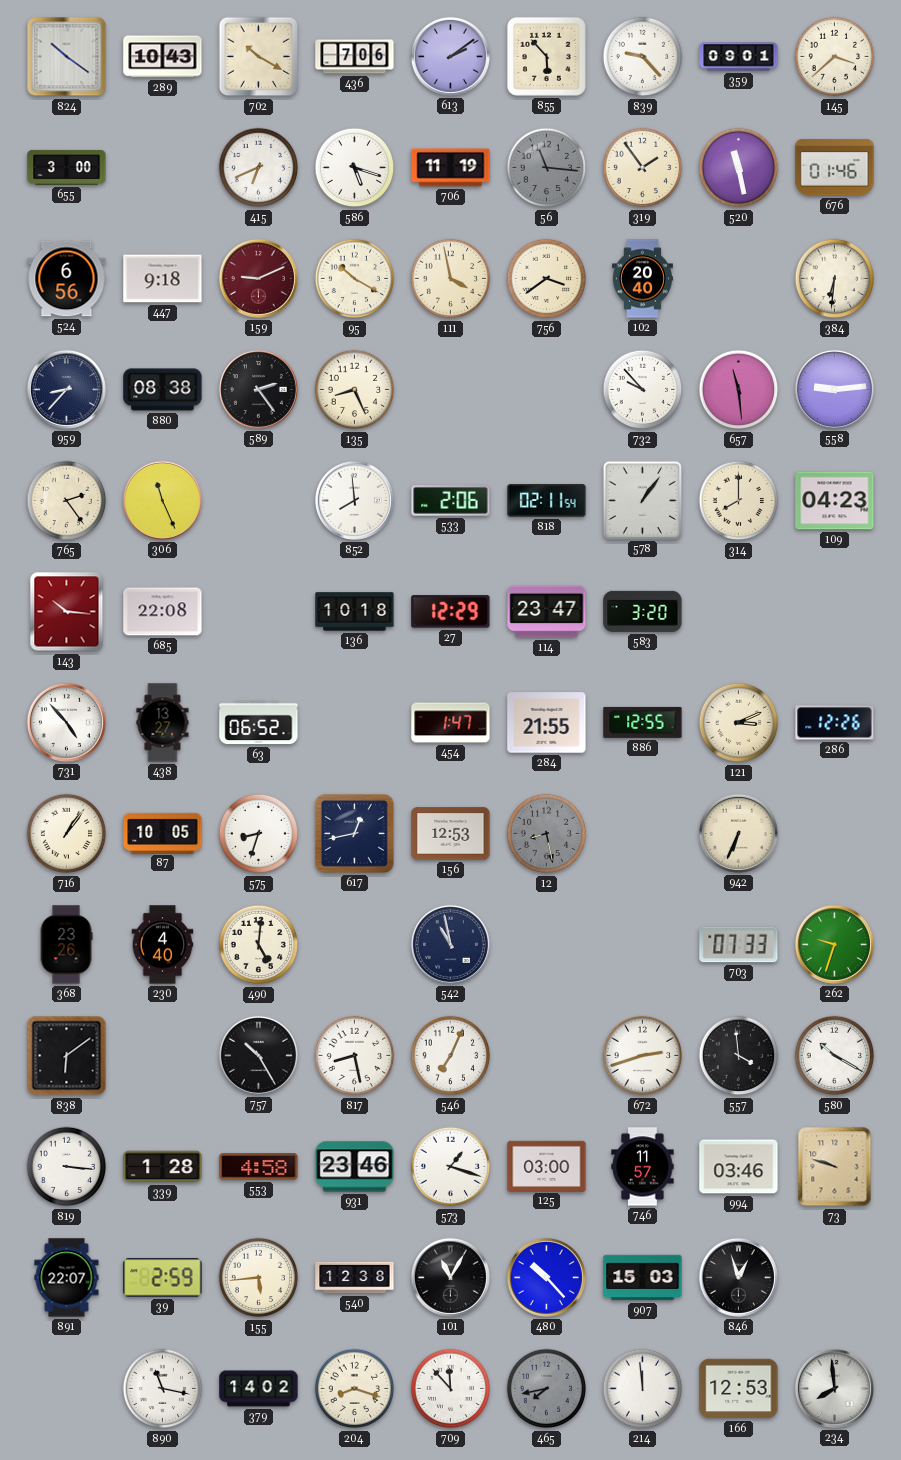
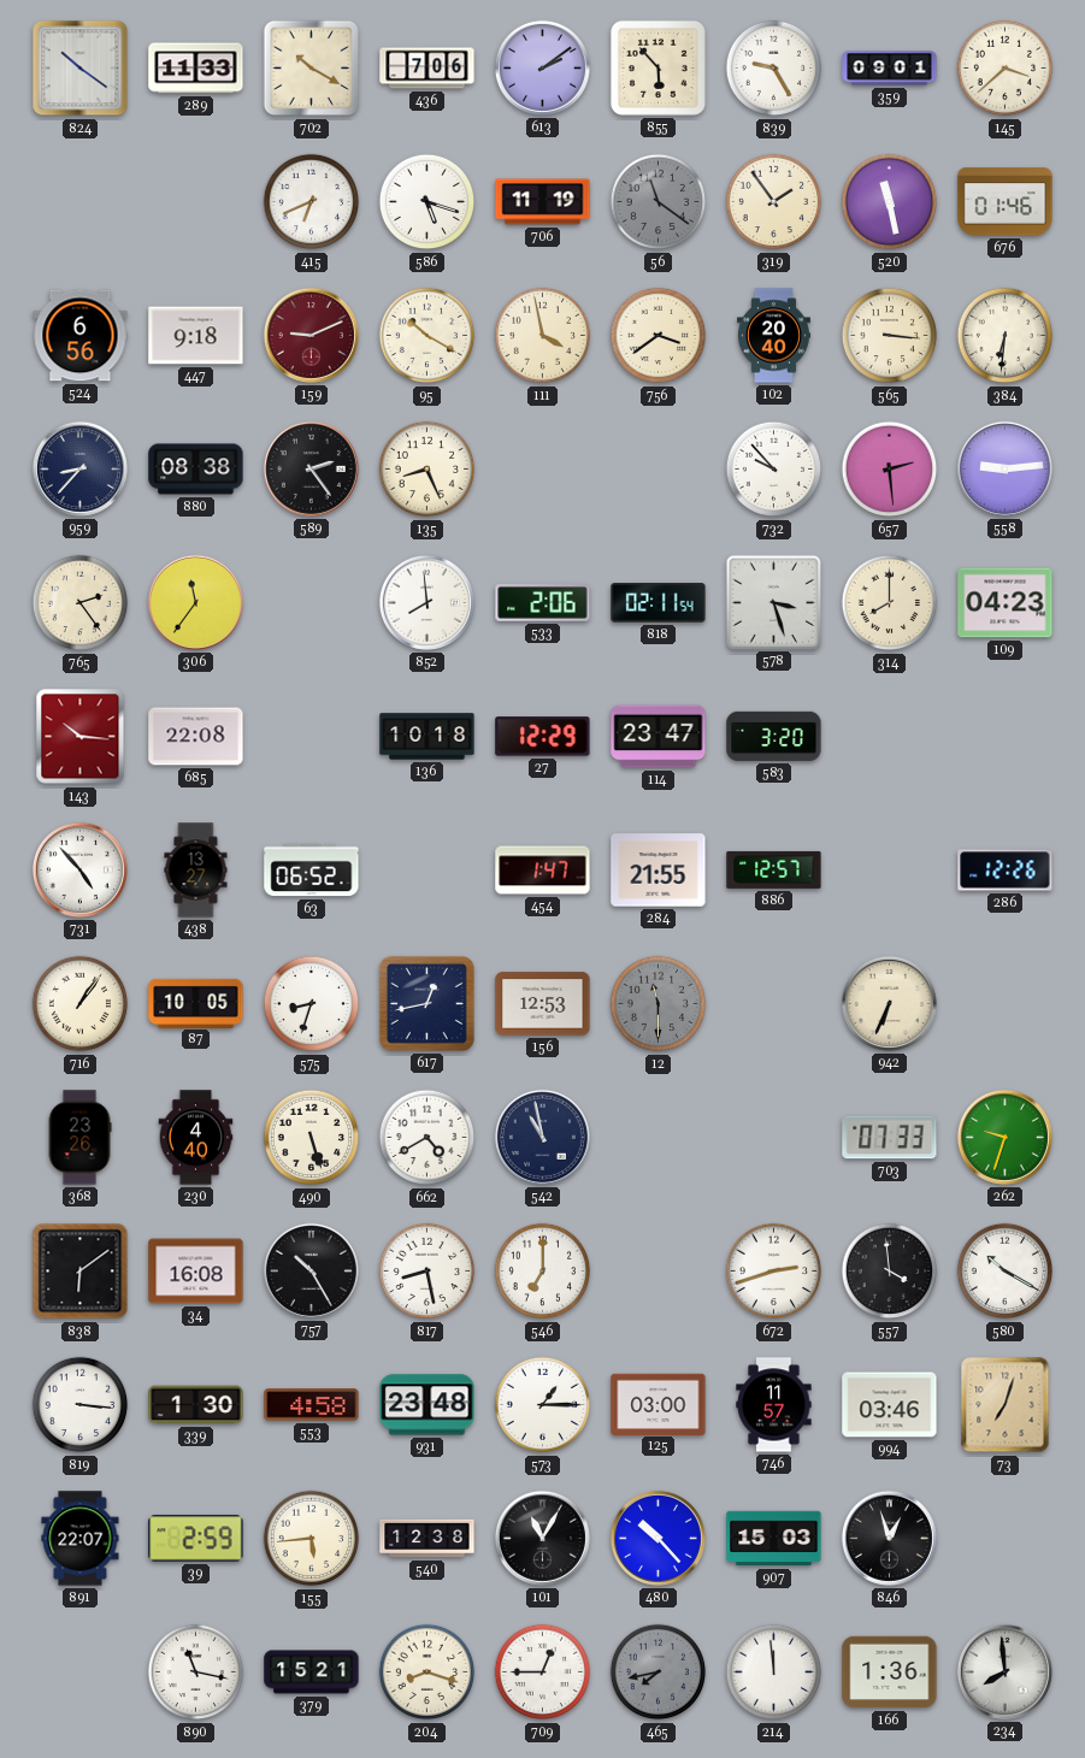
289: 10:43 -> 11:33 (196, 69)
839: 9:23 -> 9:25 (774, 69)
655: 3:00 -> none (67, 167)
56: 11:16 -> 11:21 (659, 202)
565: none -> 3:16 (890, 336)
657: 11:29 -> 2:29 (890, 470)
306: 11:26 -> 11:36 (195, 602)
578: 1:06 -> 3:27 (773, 602)
886: 12:55 -> 12:57 (774, 869)
121: 3:11 -> none (739, 723)
12: 8:28 -> 11:30 (659, 1004)
490: 5:01 -> 5:27 (312, 1138)
662: none -> 4:40 (427, 1138)
34: none -> 16:08 (196, 1272)
546: 7:04 -> 7:00 (543, 1272)
339: 1:28 -> 1:30 (196, 1405)
931: 23:46 -> 23:48 (427, 1405)
573: 1:18 -> 1:15 (543, 1405)
73: 9:48 -> 7:03 (1006, 1405)
379: 14:02 -> 15:21 (312, 1673)
709: 11:53 -> 12:45 (543, 1673)
166: 12:53 -> 1:36 (890, 1673)
